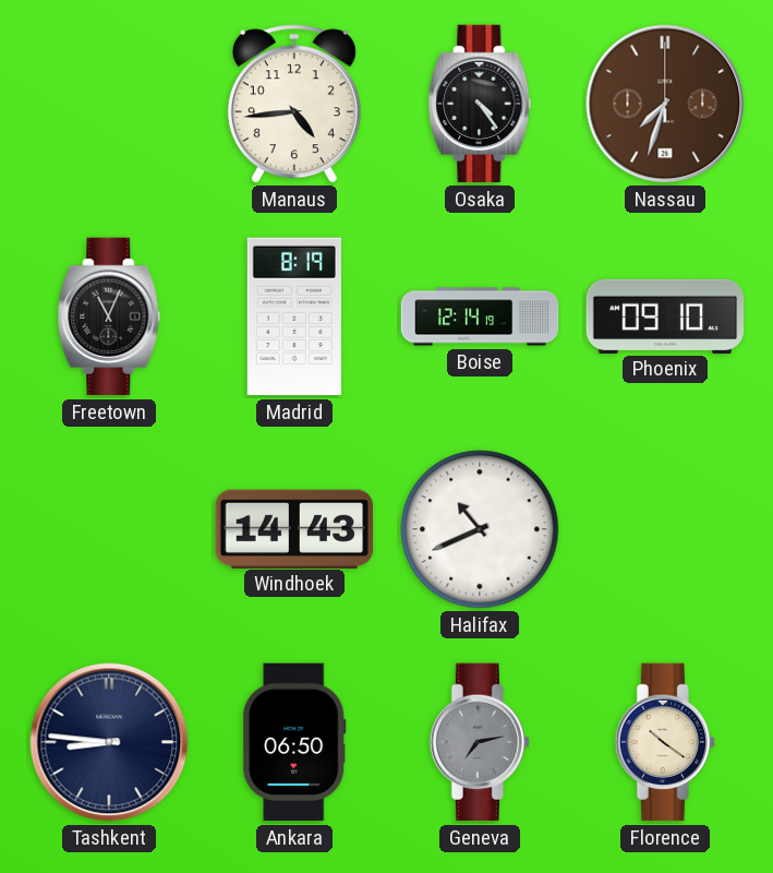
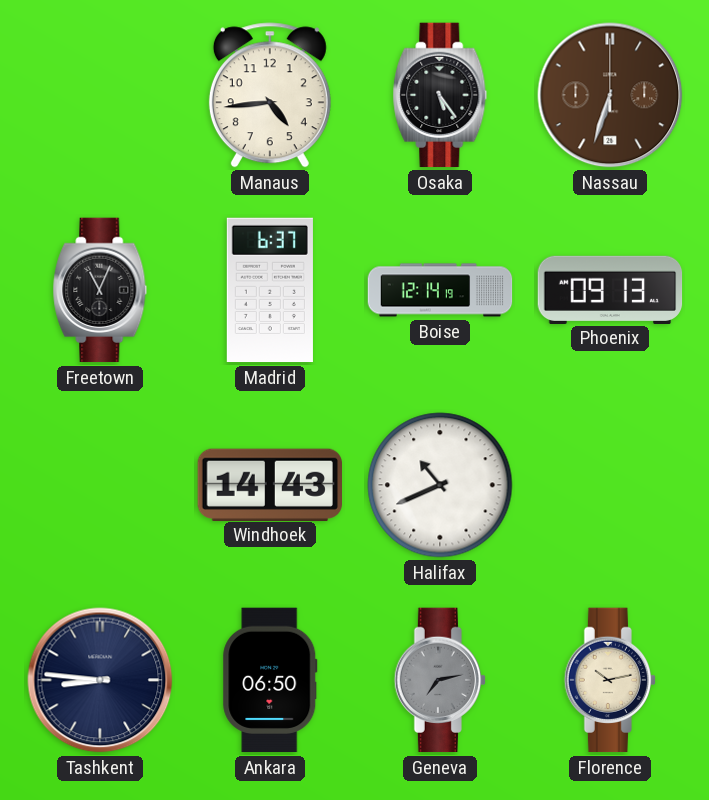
Osaka: 4:24 -> 5:24 (440, 95)
Nassau: 7:33 -> 6:33 (610, 95)
Madrid: 8:19 -> 6:37 (270, 290)
Phoenix: 09:10 -> 09:13 (610, 289)
Florence: 10:21 -> 10:13 (609, 680)
